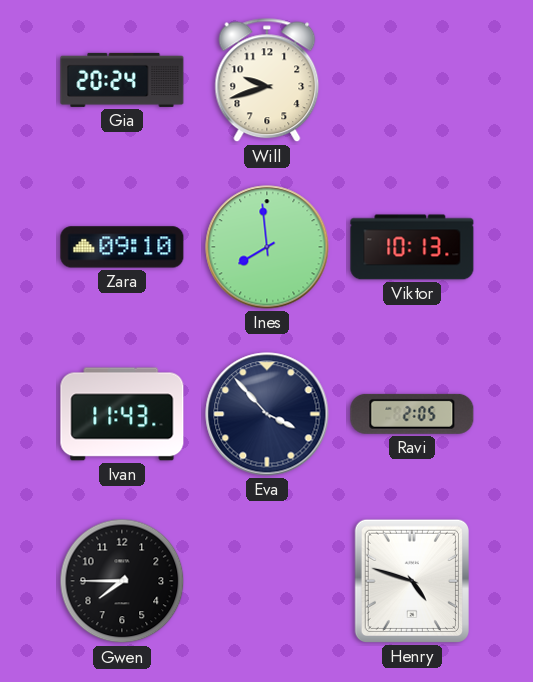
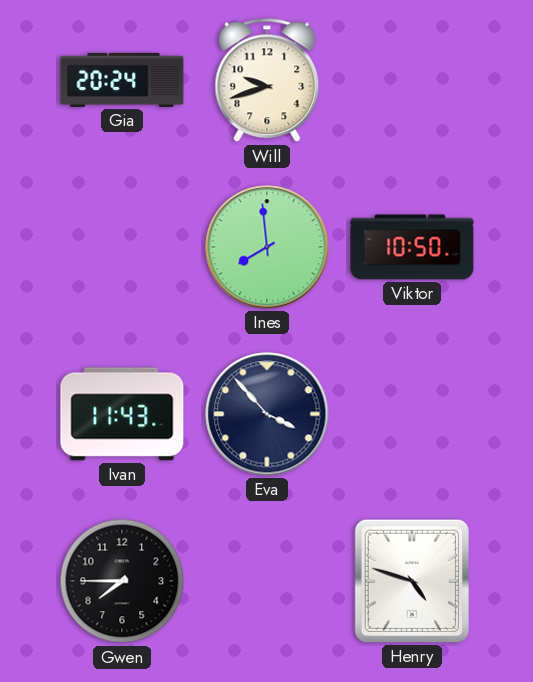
Zara: 09:10 -> none (122, 247)
Viktor: 10:13 -> 10:50 (412, 247)
Ravi: 2:05 -> none (412, 414)
